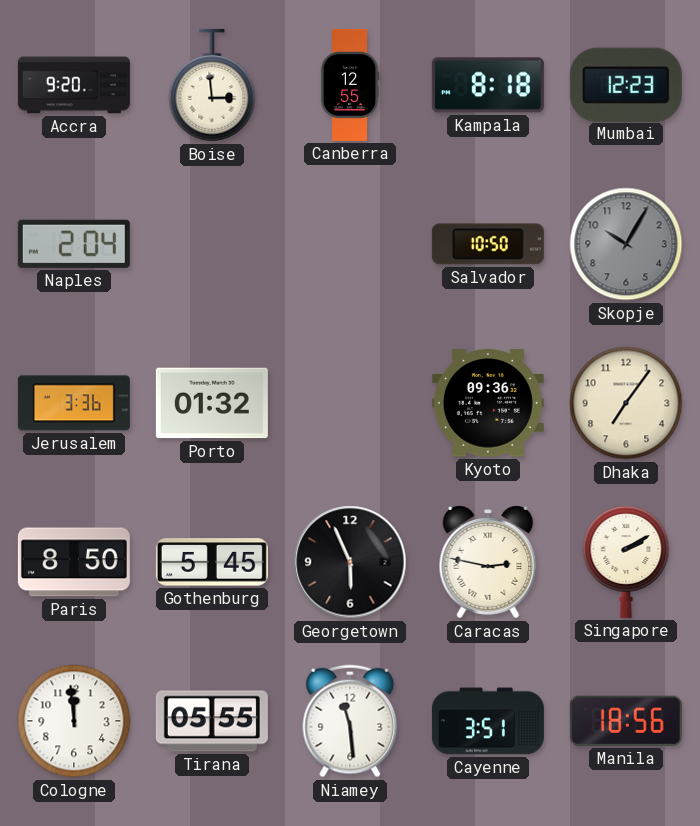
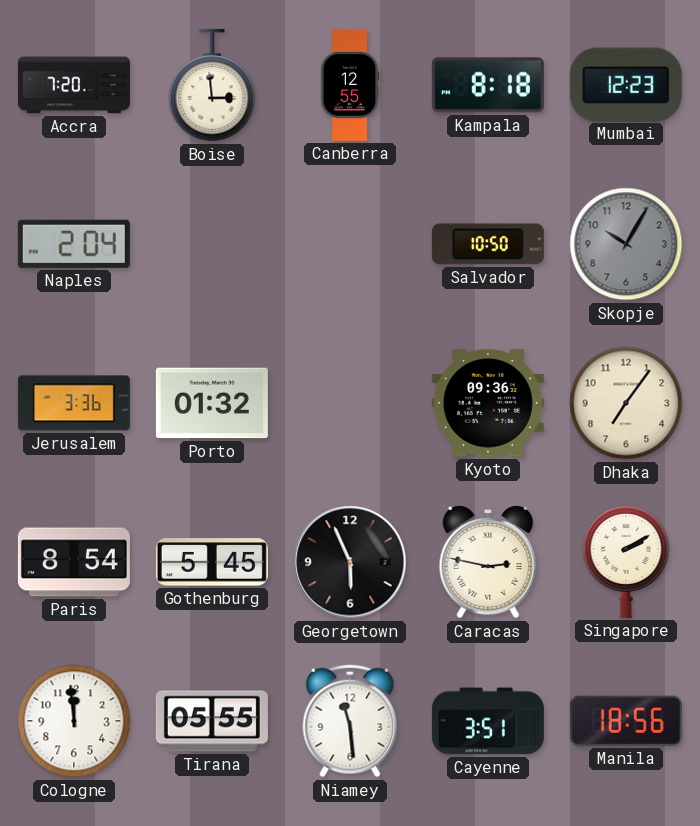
Accra: 9:20 -> 7:20 (74, 85)
Paris: 8:50 -> 8:54 (74, 562)
